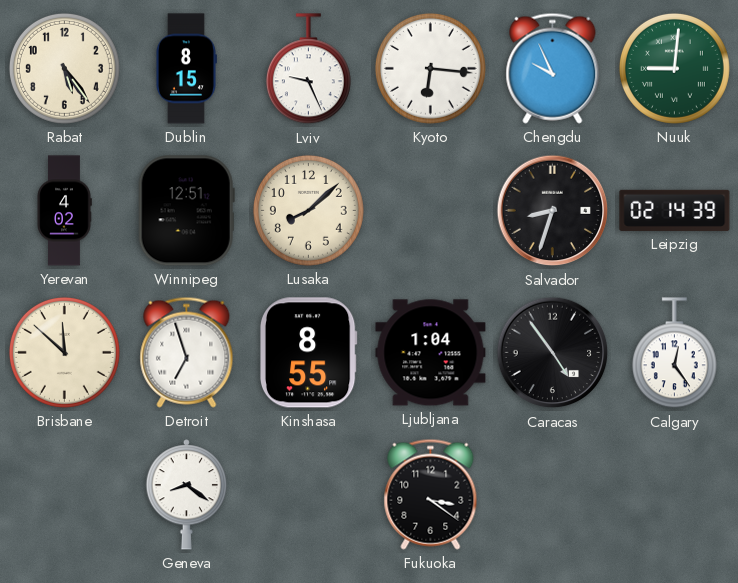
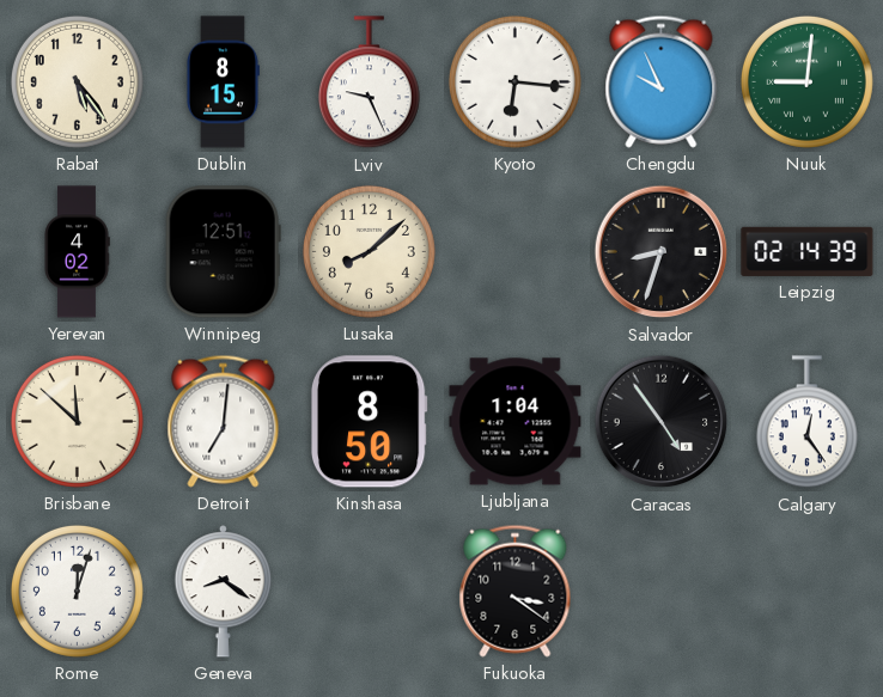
Detroit: 6:57 -> 7:01 (224, 421)
Kinshasa: 8:55 -> 8:50 (369, 422)
Rome: none -> 12:03 (77, 591)
